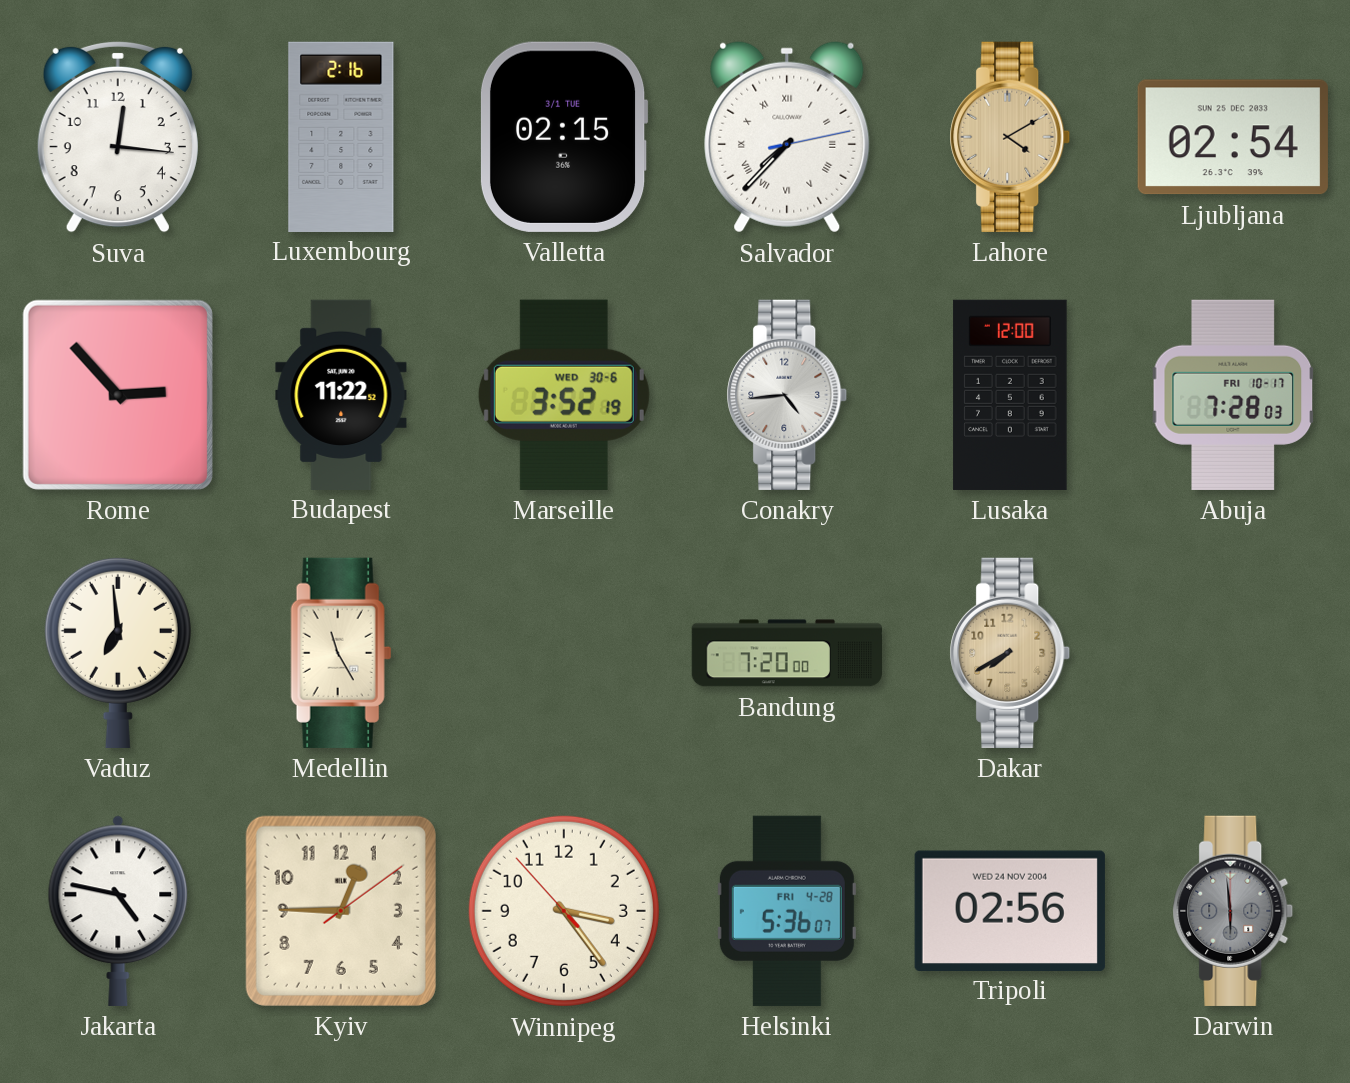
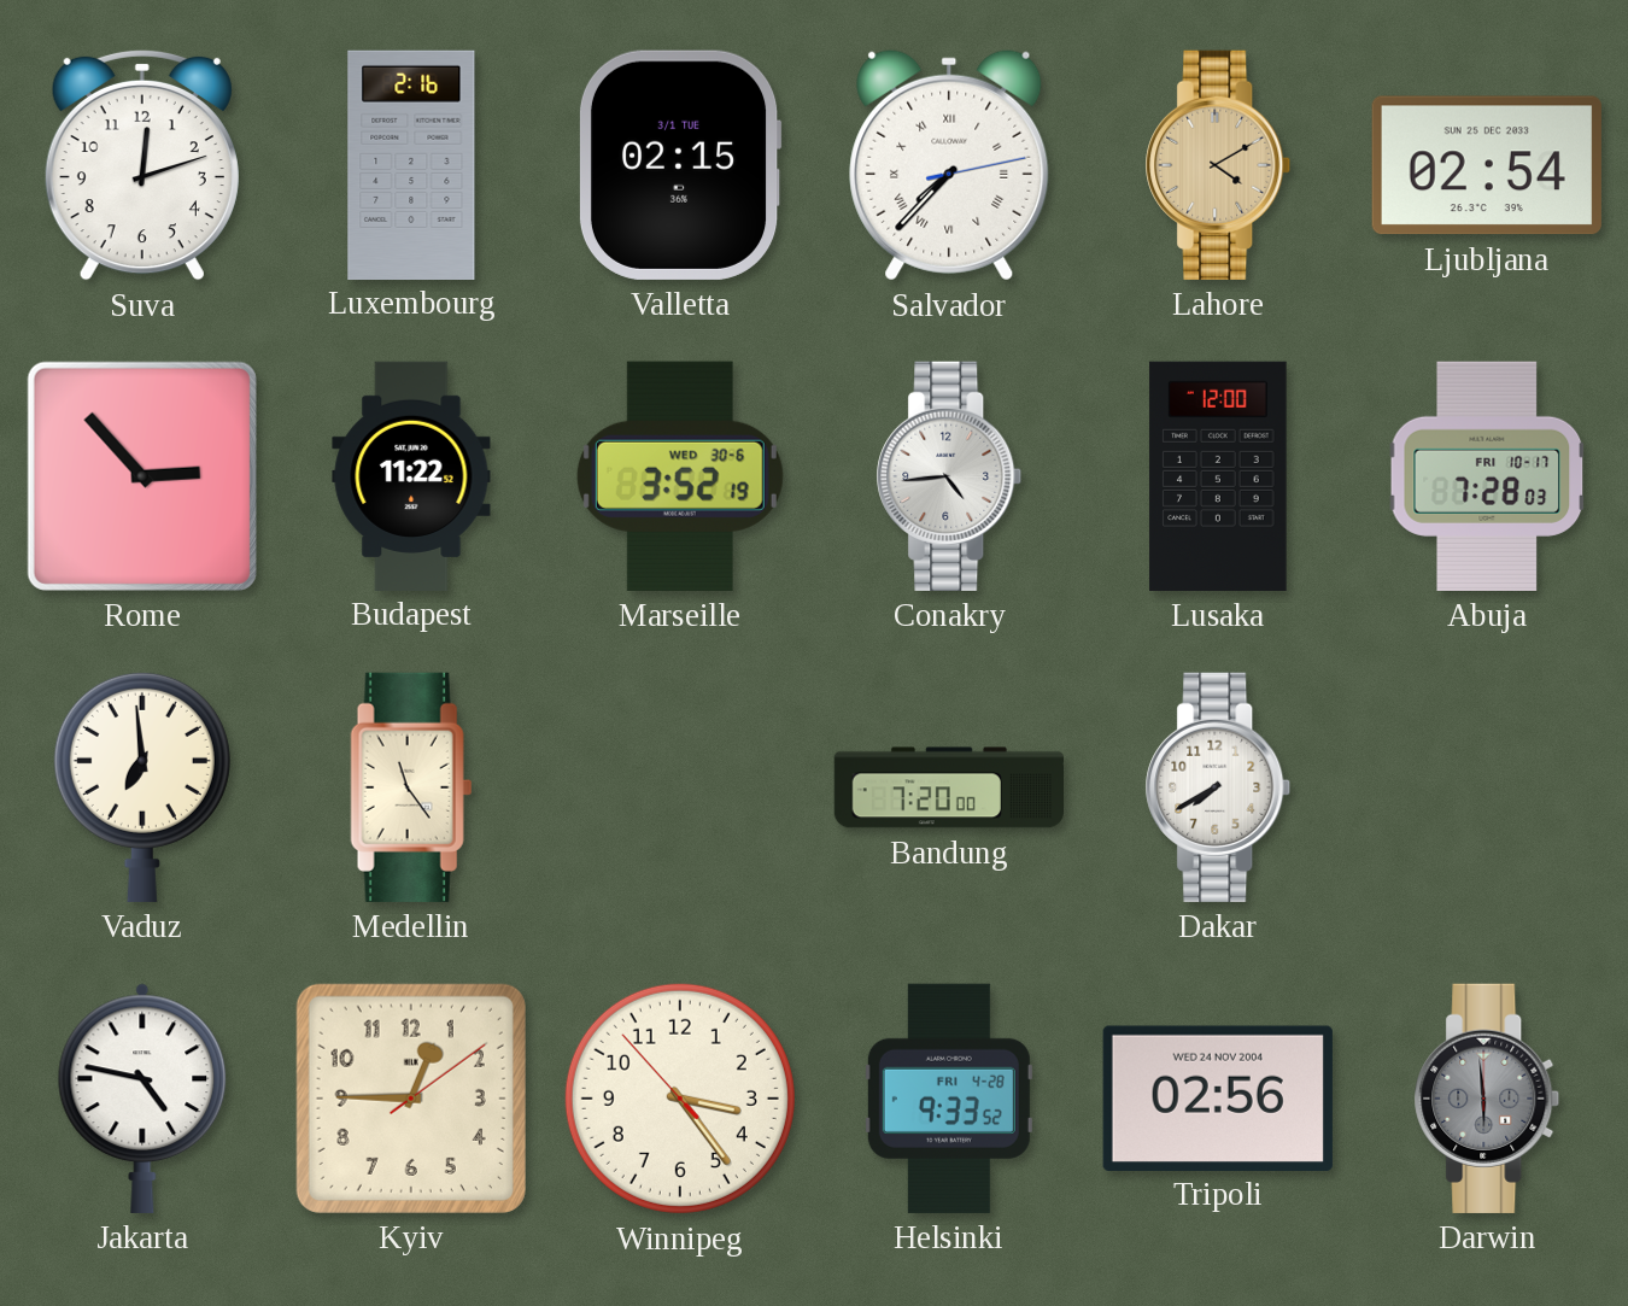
Suva: 12:16 -> 12:12 (142, 165)
Medellin: 11:25 -> 11:24 (411, 787)
Dakar dial: champagne -> white (1218, 787)
Helsinki: 5:36 -> 9:33 (949, 1099)
